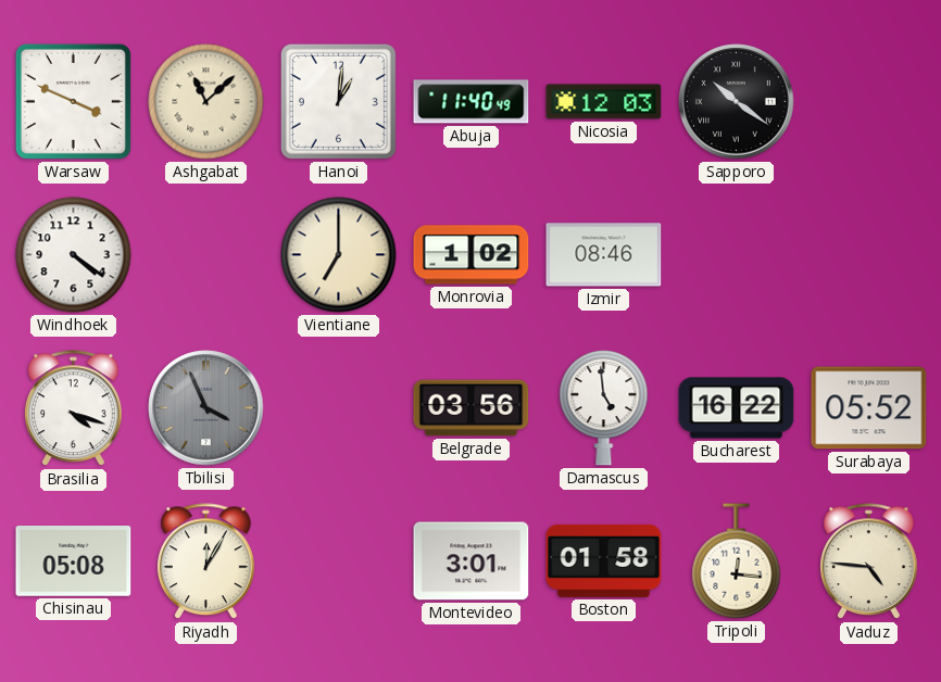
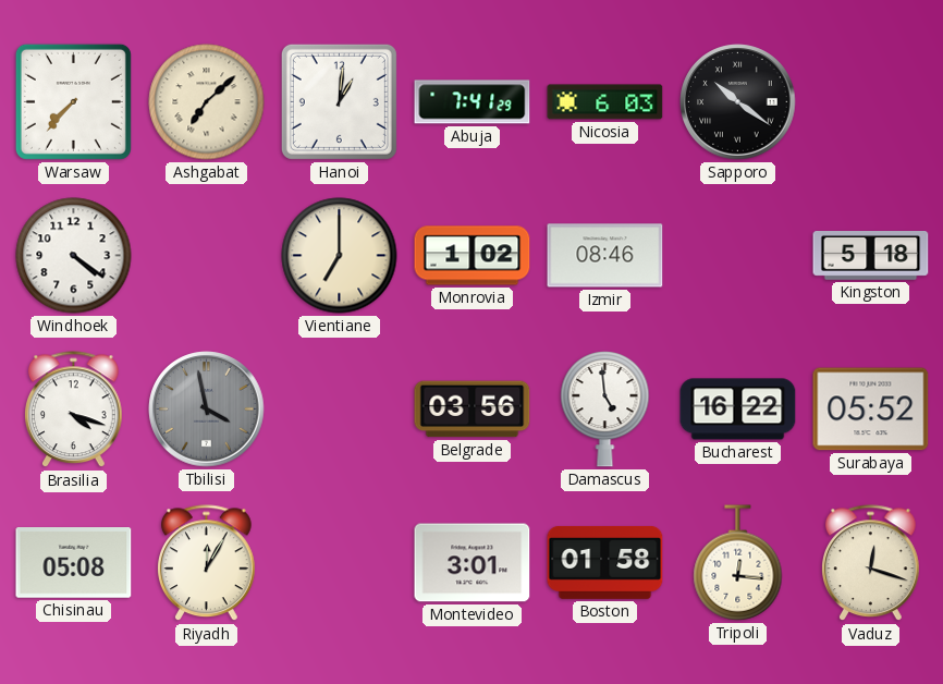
Warsaw: 3:49 -> 7:37 (73, 101)
Ashgabat: 11:08 -> 7:08 (207, 102)
Abuja: 11:40 -> 7:41 (473, 102)
Nicosia: 12:03 -> 6:03 (605, 102)
Kingston: none -> 5:18 (871, 256)
Tbilisi: 3:56 -> 3:58 (207, 410)
Vaduz: 4:46 -> 12:18 (871, 563)
